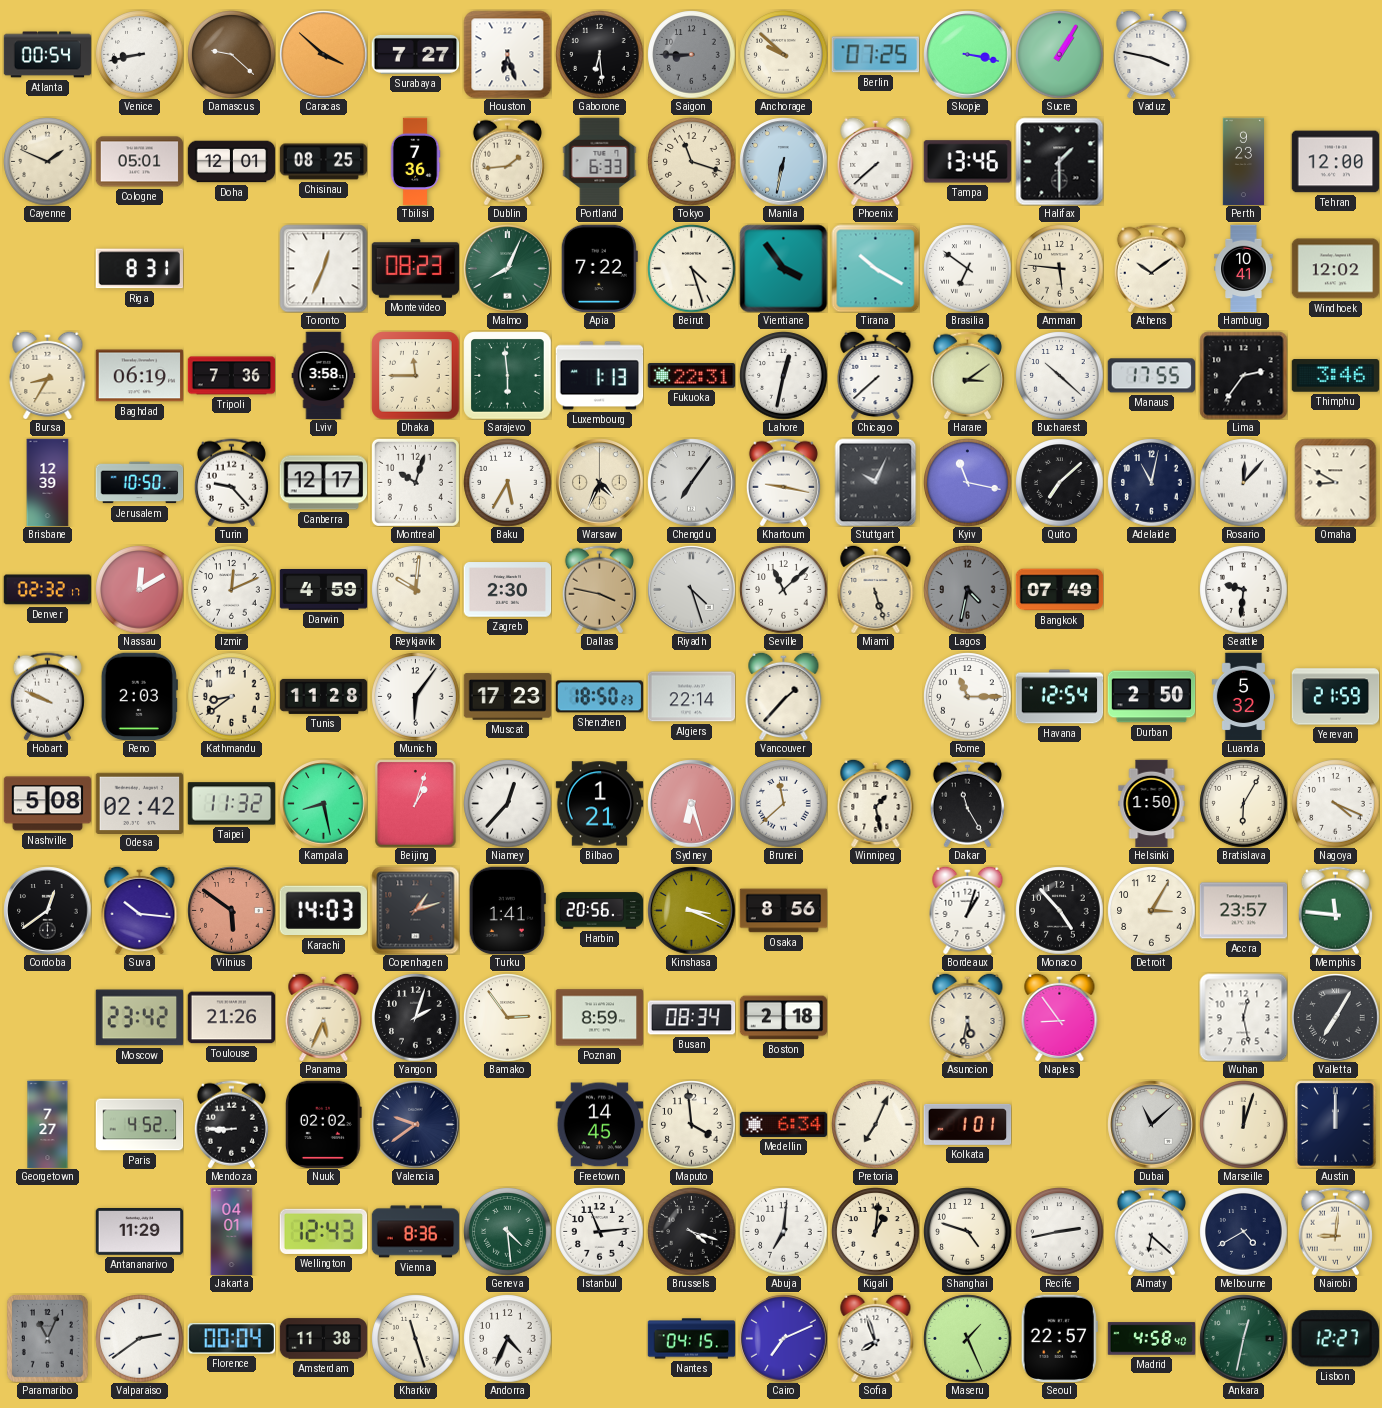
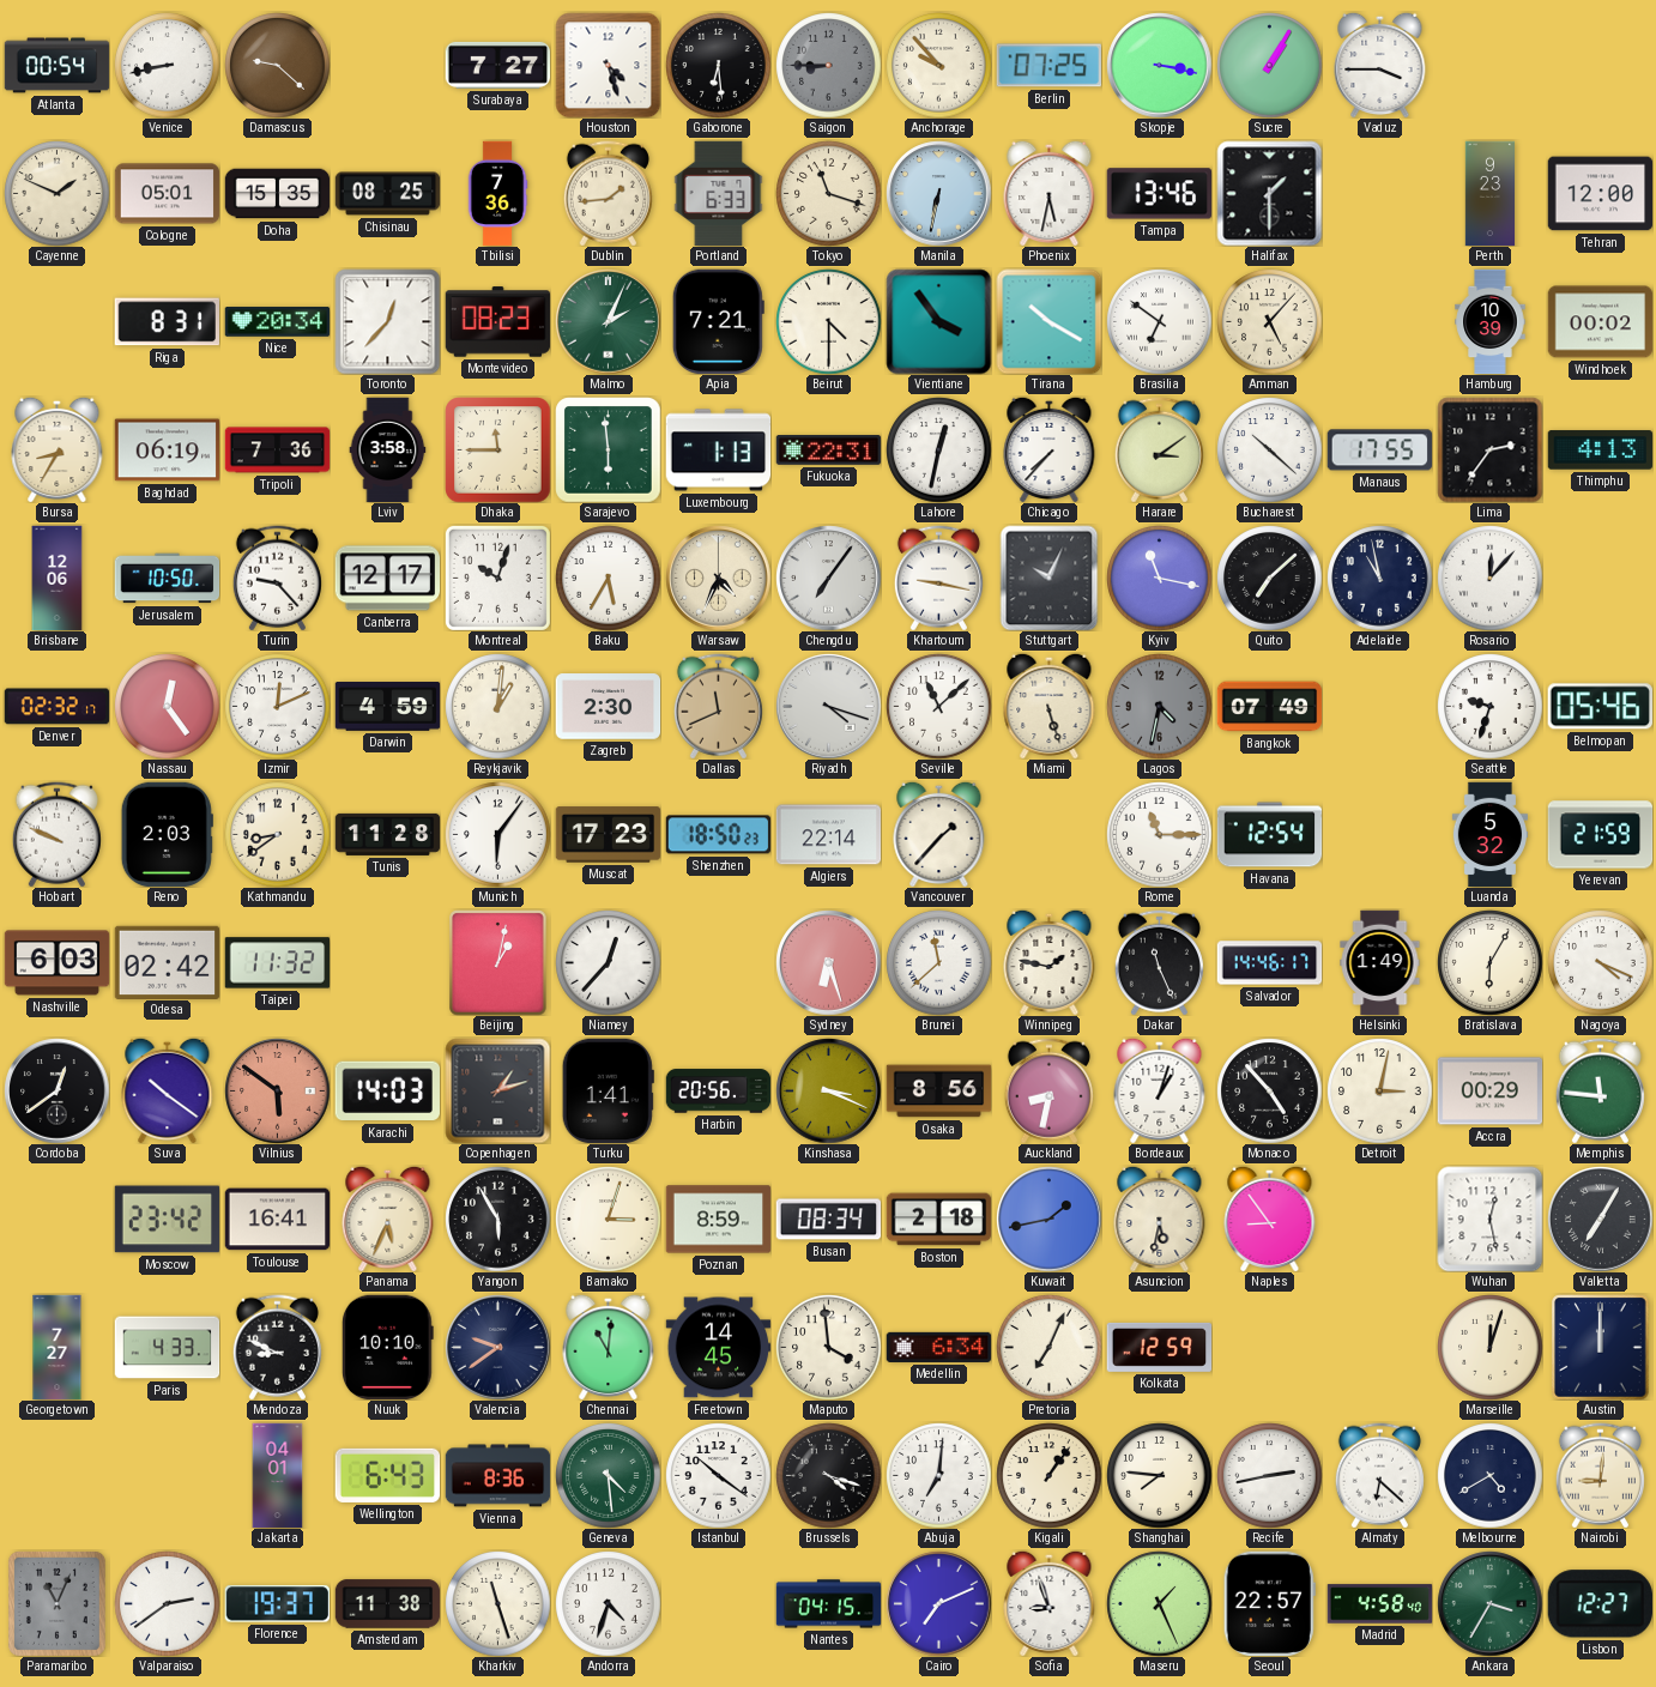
Caracas: 3:52 -> none (323, 54)
Houston: 6:27 -> 4:27 (608, 65)
Anchorage: 9:52 -> 9:53 (938, 65)
Vaduz: 3:47 -> 3:45 (1380, 65)
Doha: 12:01 -> 15:35 (277, 194)
Phoenix: 7:38 -> 5:32 (1050, 193)
Nice: none -> 20:34 (277, 322)
Toronto: 12:34 -> 12:37 (387, 321)
Malmo: 8:04 -> 2:04 (608, 321)
Apia: 7:22 -> 7:21 (718, 321)
Beirut: 4:27 -> 4:30 (828, 321)
Amman: 5:46 -> 5:07 (1269, 321)
Athens: 10:09 -> none (1151, 268)
Hamburg: 10:41 -> 10:39 (1491, 321)
Windhoek: 12:02 -> 00:02 (1600, 322)
Chicago: 7:38 -> 7:37 (1050, 449)
Thimphu: 3:46 -> 4:13 (1600, 451)
Brisbane: 12:39 -> 12:06 (58, 578)
Adelaide: 11:02 -> 10:58 (1379, 578)
Omaha: 8:50 -> none (1336, 482)
Nassau: 12:10 -> 12:24 (167, 706)
Reykjavik: 10:01 -> 1:01 (497, 706)
Dallas: 3:47 -> 11:41 (718, 706)
Riyadh: 4:27 -> 4:18 (828, 706)
Seattle: 9:31 -> 9:33 (1489, 706)
Belmopan: none -> 05:46 (1600, 707)
Durban: 2:50 -> none (1151, 697)
Nashville: 5:08 -> 6:03 (56, 963)
Kampala: 8:28 -> none (323, 803)
Beijing: 1:03 -> 1:02 (498, 962)
Bilbao: 1:21 -> none (599, 804)
Winnipeg: 1:28 -> 1:47 (1050, 962)
Dakar: 11:25 -> 11:26 (1159, 962)
Salvador: none -> 14:46 (1269, 963)
Helsinki: 1:50 -> 1:49 (1380, 962)
Suva: 10:16 -> 10:21 (168, 1090)
Auckland: none -> 8:32 (1048, 1090)
Detroit: 3:05 -> 3:02 (1379, 1090)
Accra: 23:57 -> 00:29 (1489, 1092)
Toulouse: 21:26 -> 16:41 (277, 1220)
Yangon: 2:03 -> 5:55 (497, 1219)
Bamako: 2:54 -> 3:03 (608, 1219)
Kuwait: none -> 1:43 (1048, 1219)
Paris: 4:52 -> 4:33 (167, 1348)
Mendoza: 8:45 -> 8:49 (277, 1347)
Nuuk: 02:02 -> 10:10 (387, 1347)
Chennai: none -> 11:01 (609, 1347)
Kolkata: 1:01 -> 12:59 (1159, 1347)
Dubai: 11:08 -> none (1151, 1124)
Antananarivo: 11:29 -> none (139, 1232)
Wellington: 12:43 -> 6:43 (387, 1475)
Istanbul: 11:14 -> 10:21 (718, 1475)
Kigali: 1:01 -> 1:06 (1048, 1475)
Shanghai: 4:48 -> 7:46 (1159, 1475)
Florence: 00:04 -> 19:37 (277, 1604)
Andorra: 4:34 -> 4:33 (608, 1603)
Sofia: 7:57 -> 8:57 (1050, 1603)
Ankara: 12:32 -> 3:35 (1489, 1603)
